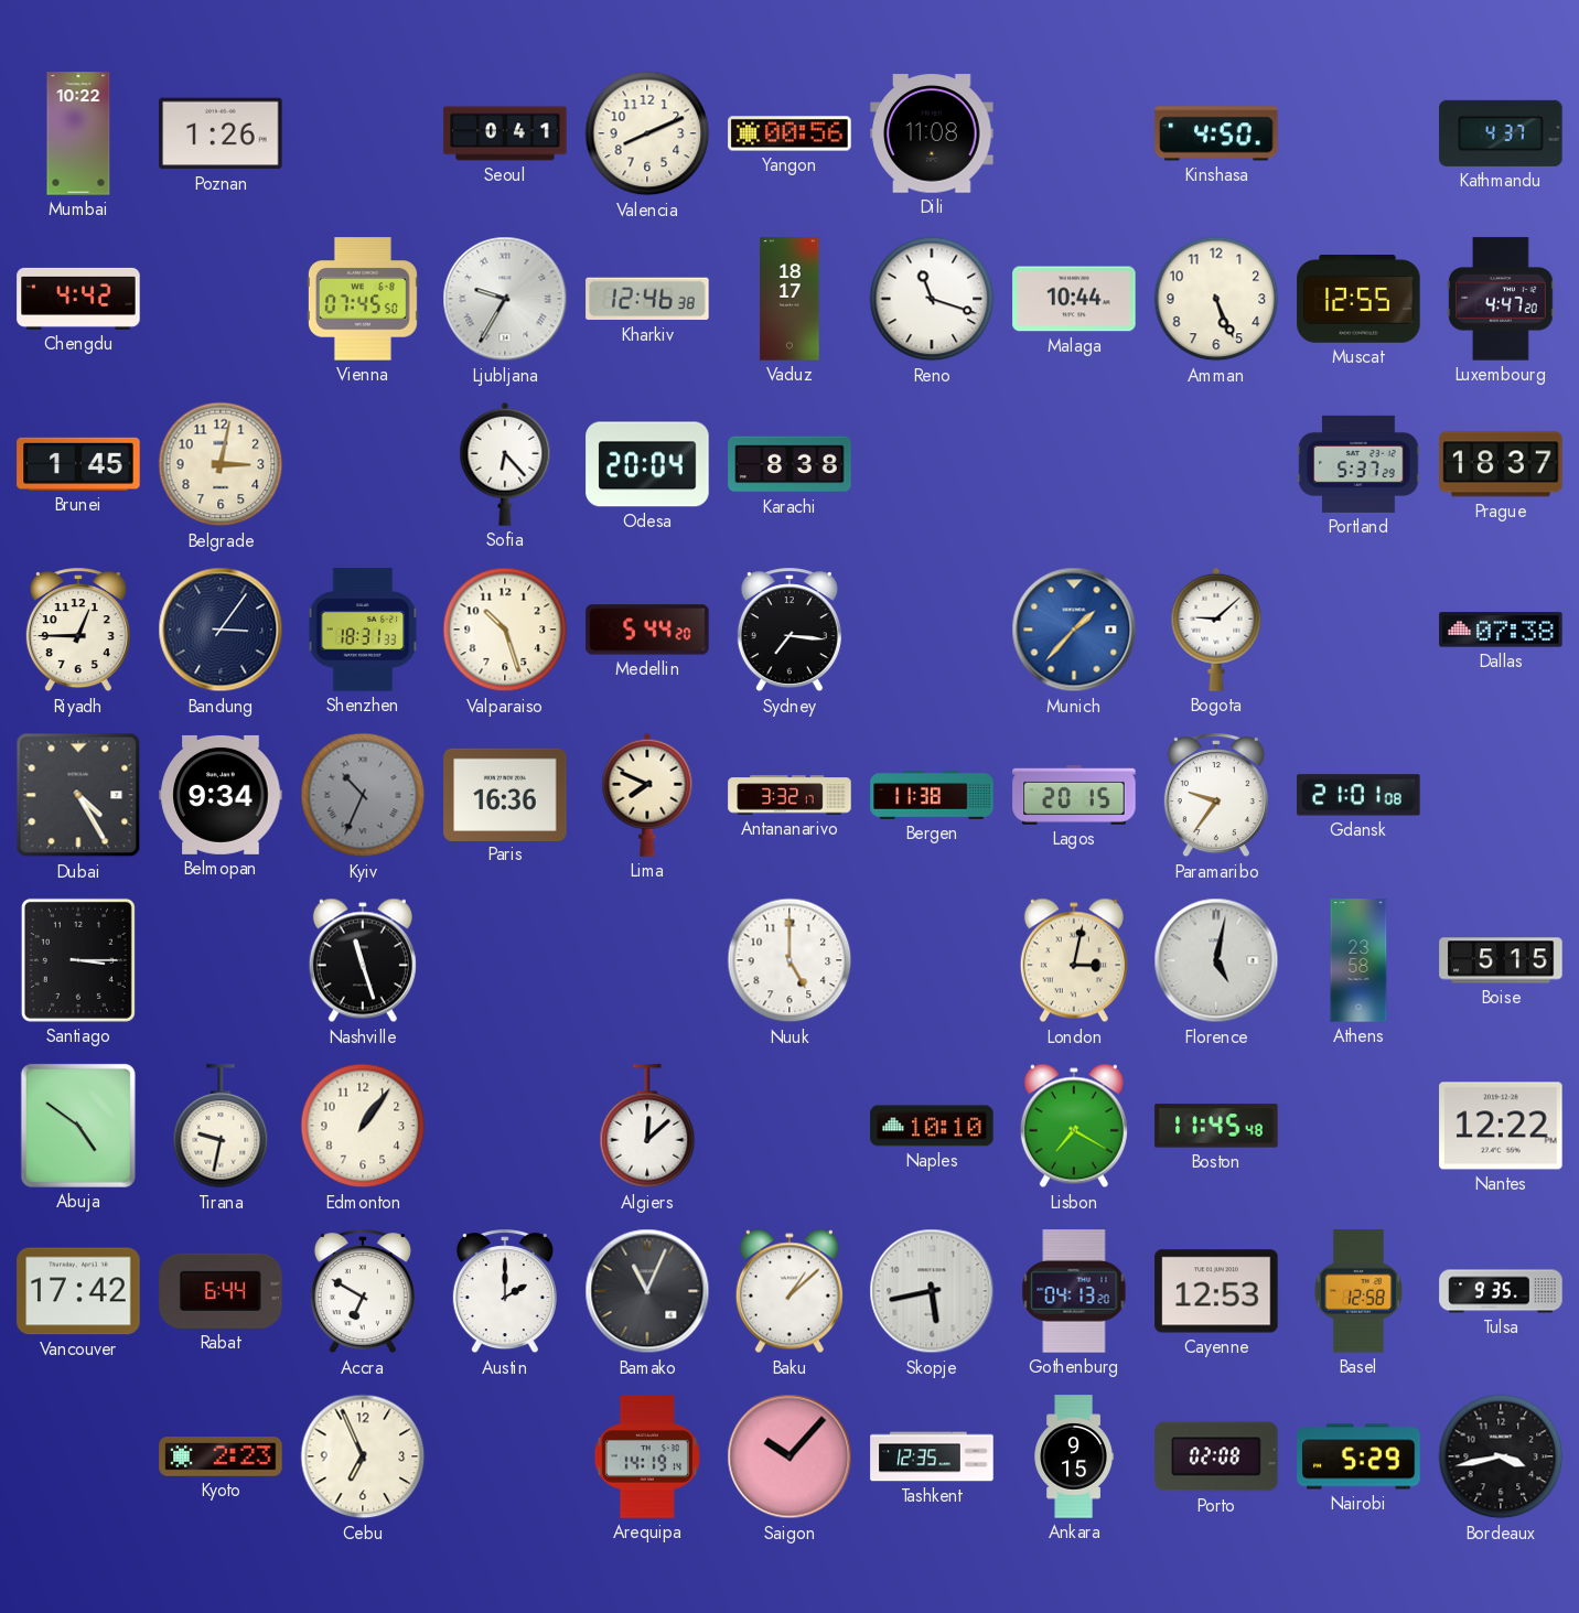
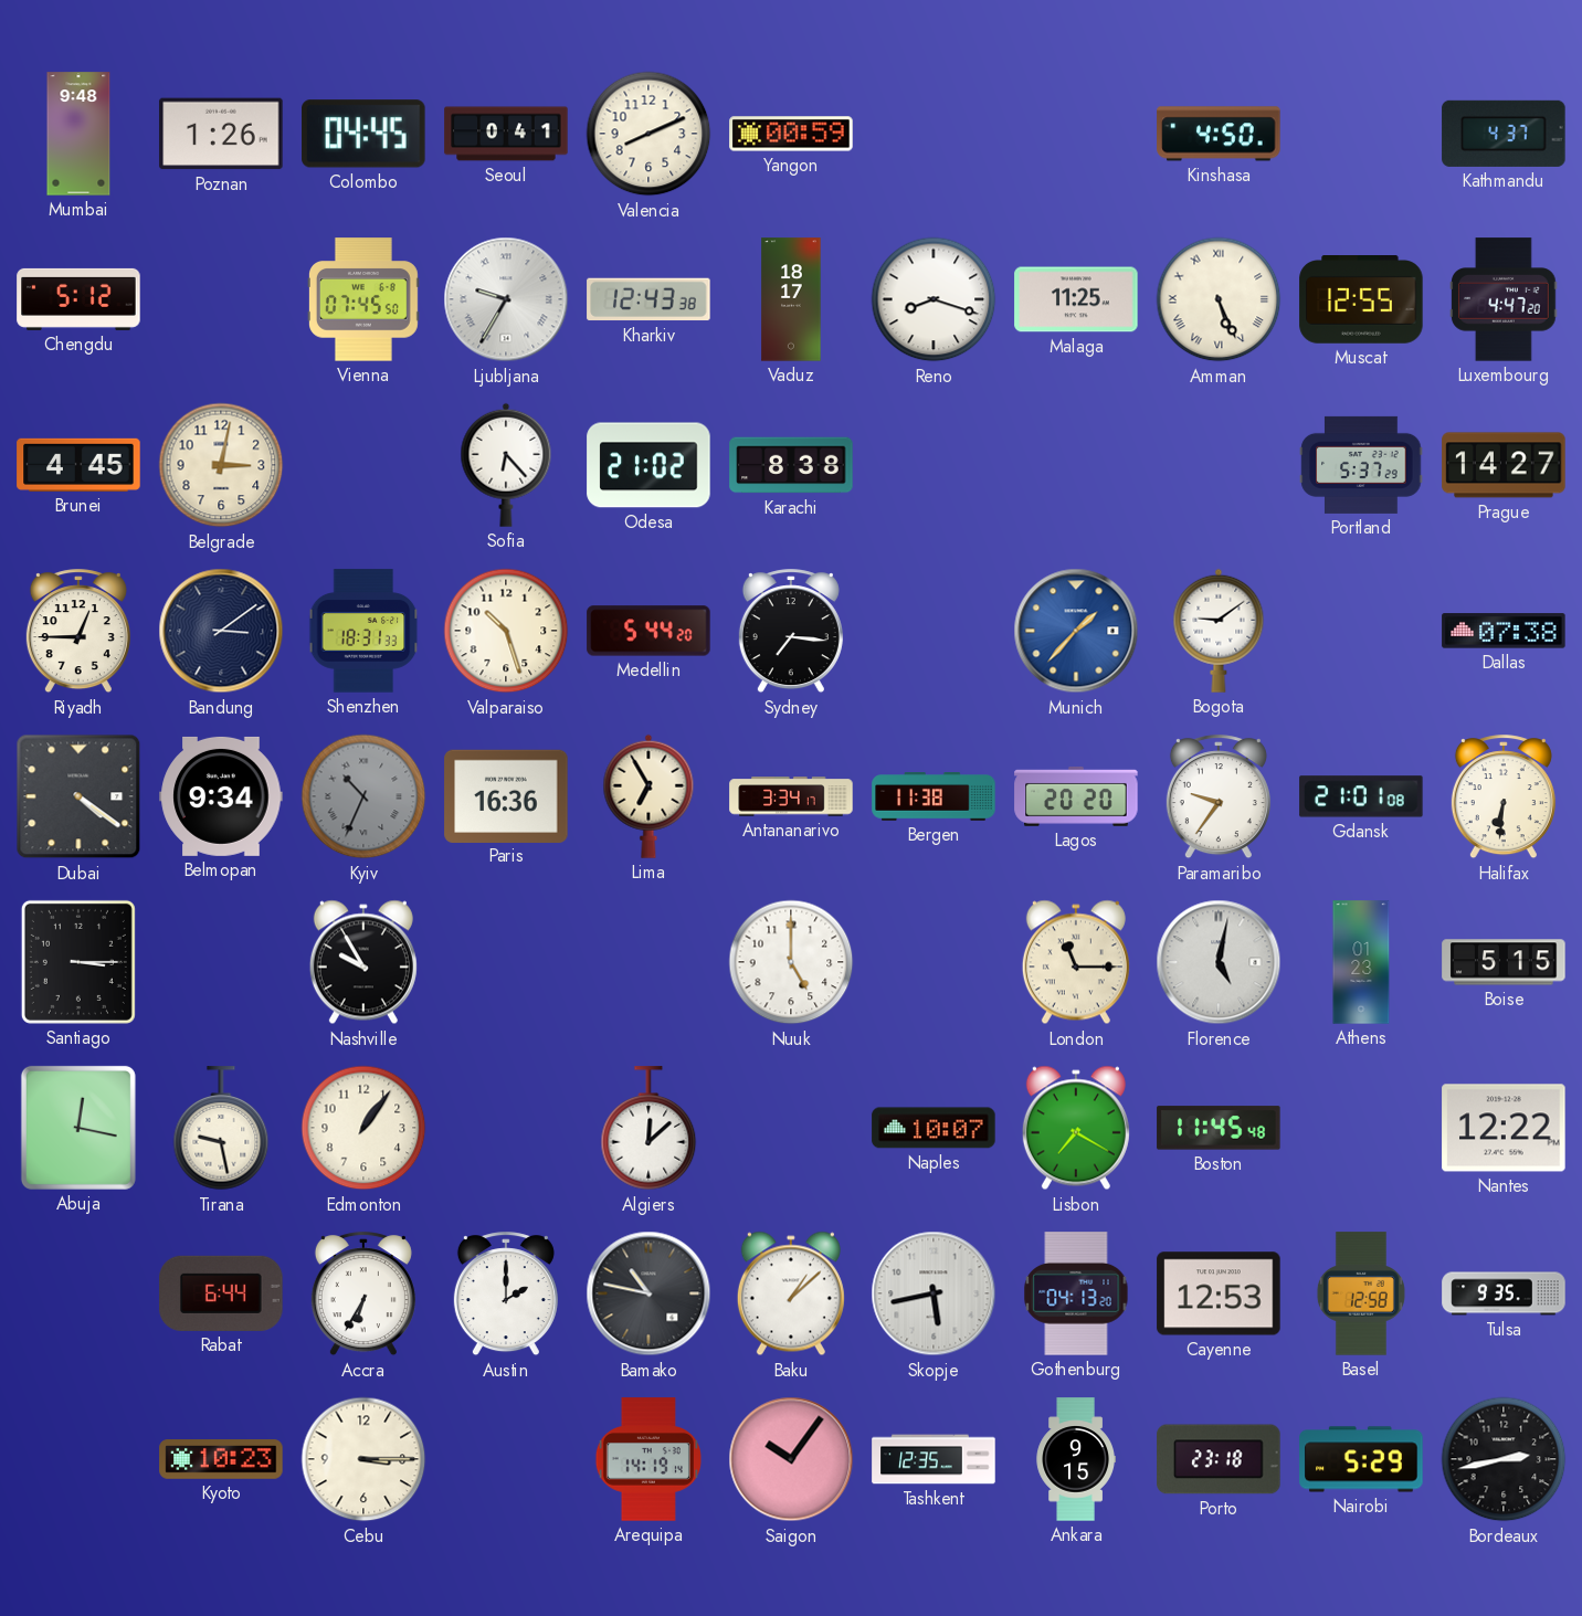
Mumbai: 10:22 -> 9:48 (78, 134)
Colombo: none -> 04:45 (363, 134)
Yangon: 00:56 -> 00:59 (791, 134)
Dili: 11:08 -> none (932, 133)
Chengdu: 4:42 -> 5:12 (78, 299)
Kharkiv: 12:46 -> 12:43 (648, 299)
Reno: 11:18 -> 8:18 (934, 299)
Malaga: 10:44 -> 11:25 (1076, 299)
Amman numerals: Arabic -> Roman (1219, 299)
Brunei: 1:45 -> 4:45 (78, 465)
Odesa: 20:04 -> 21:02 (648, 465)
Prague: 18:37 -> 14:27 (1504, 465)
Bandung: 3:06 -> 3:09 (221, 631)
Bogota: 9:08 -> 9:09 (1219, 631)
Dubai: 4:25 -> 4:21 (78, 796)
Lima: 7:49 -> 6:55 (648, 796)
Antananarivo: 3:32 -> 3:34 (791, 796)
Lagos: 20:15 -> 20:20 (1076, 796)
Halifax: none -> 6:31 (1504, 798)
Nashville: 11:27 -> 9:55 (363, 962)
London: 3:02 -> 11:15 (1076, 962)
Athens: 23:58 -> 01:23 (1361, 962)
Abuja: 4:51 -> 12:17 (78, 1128)
Tirana: 9:32 -> 9:28 (221, 1129)
Naples: 10:10 -> 10:07 (934, 1128)
Vancouver: 17:42 -> none (78, 1291)
Accra: 6:50 -> 6:35 (363, 1295)
Bamako: 11:04 -> 10:47 (648, 1293)
Kyoto: 2:23 -> 10:23 (221, 1459)
Cebu: 6:56 -> 3:15 (363, 1459)
Saigon: 10:07 -> 10:06 (791, 1459)
Porto: 02:08 -> 23:18 (1219, 1459)
Bordeaux: 3:43 -> 2:43 (1504, 1459)
